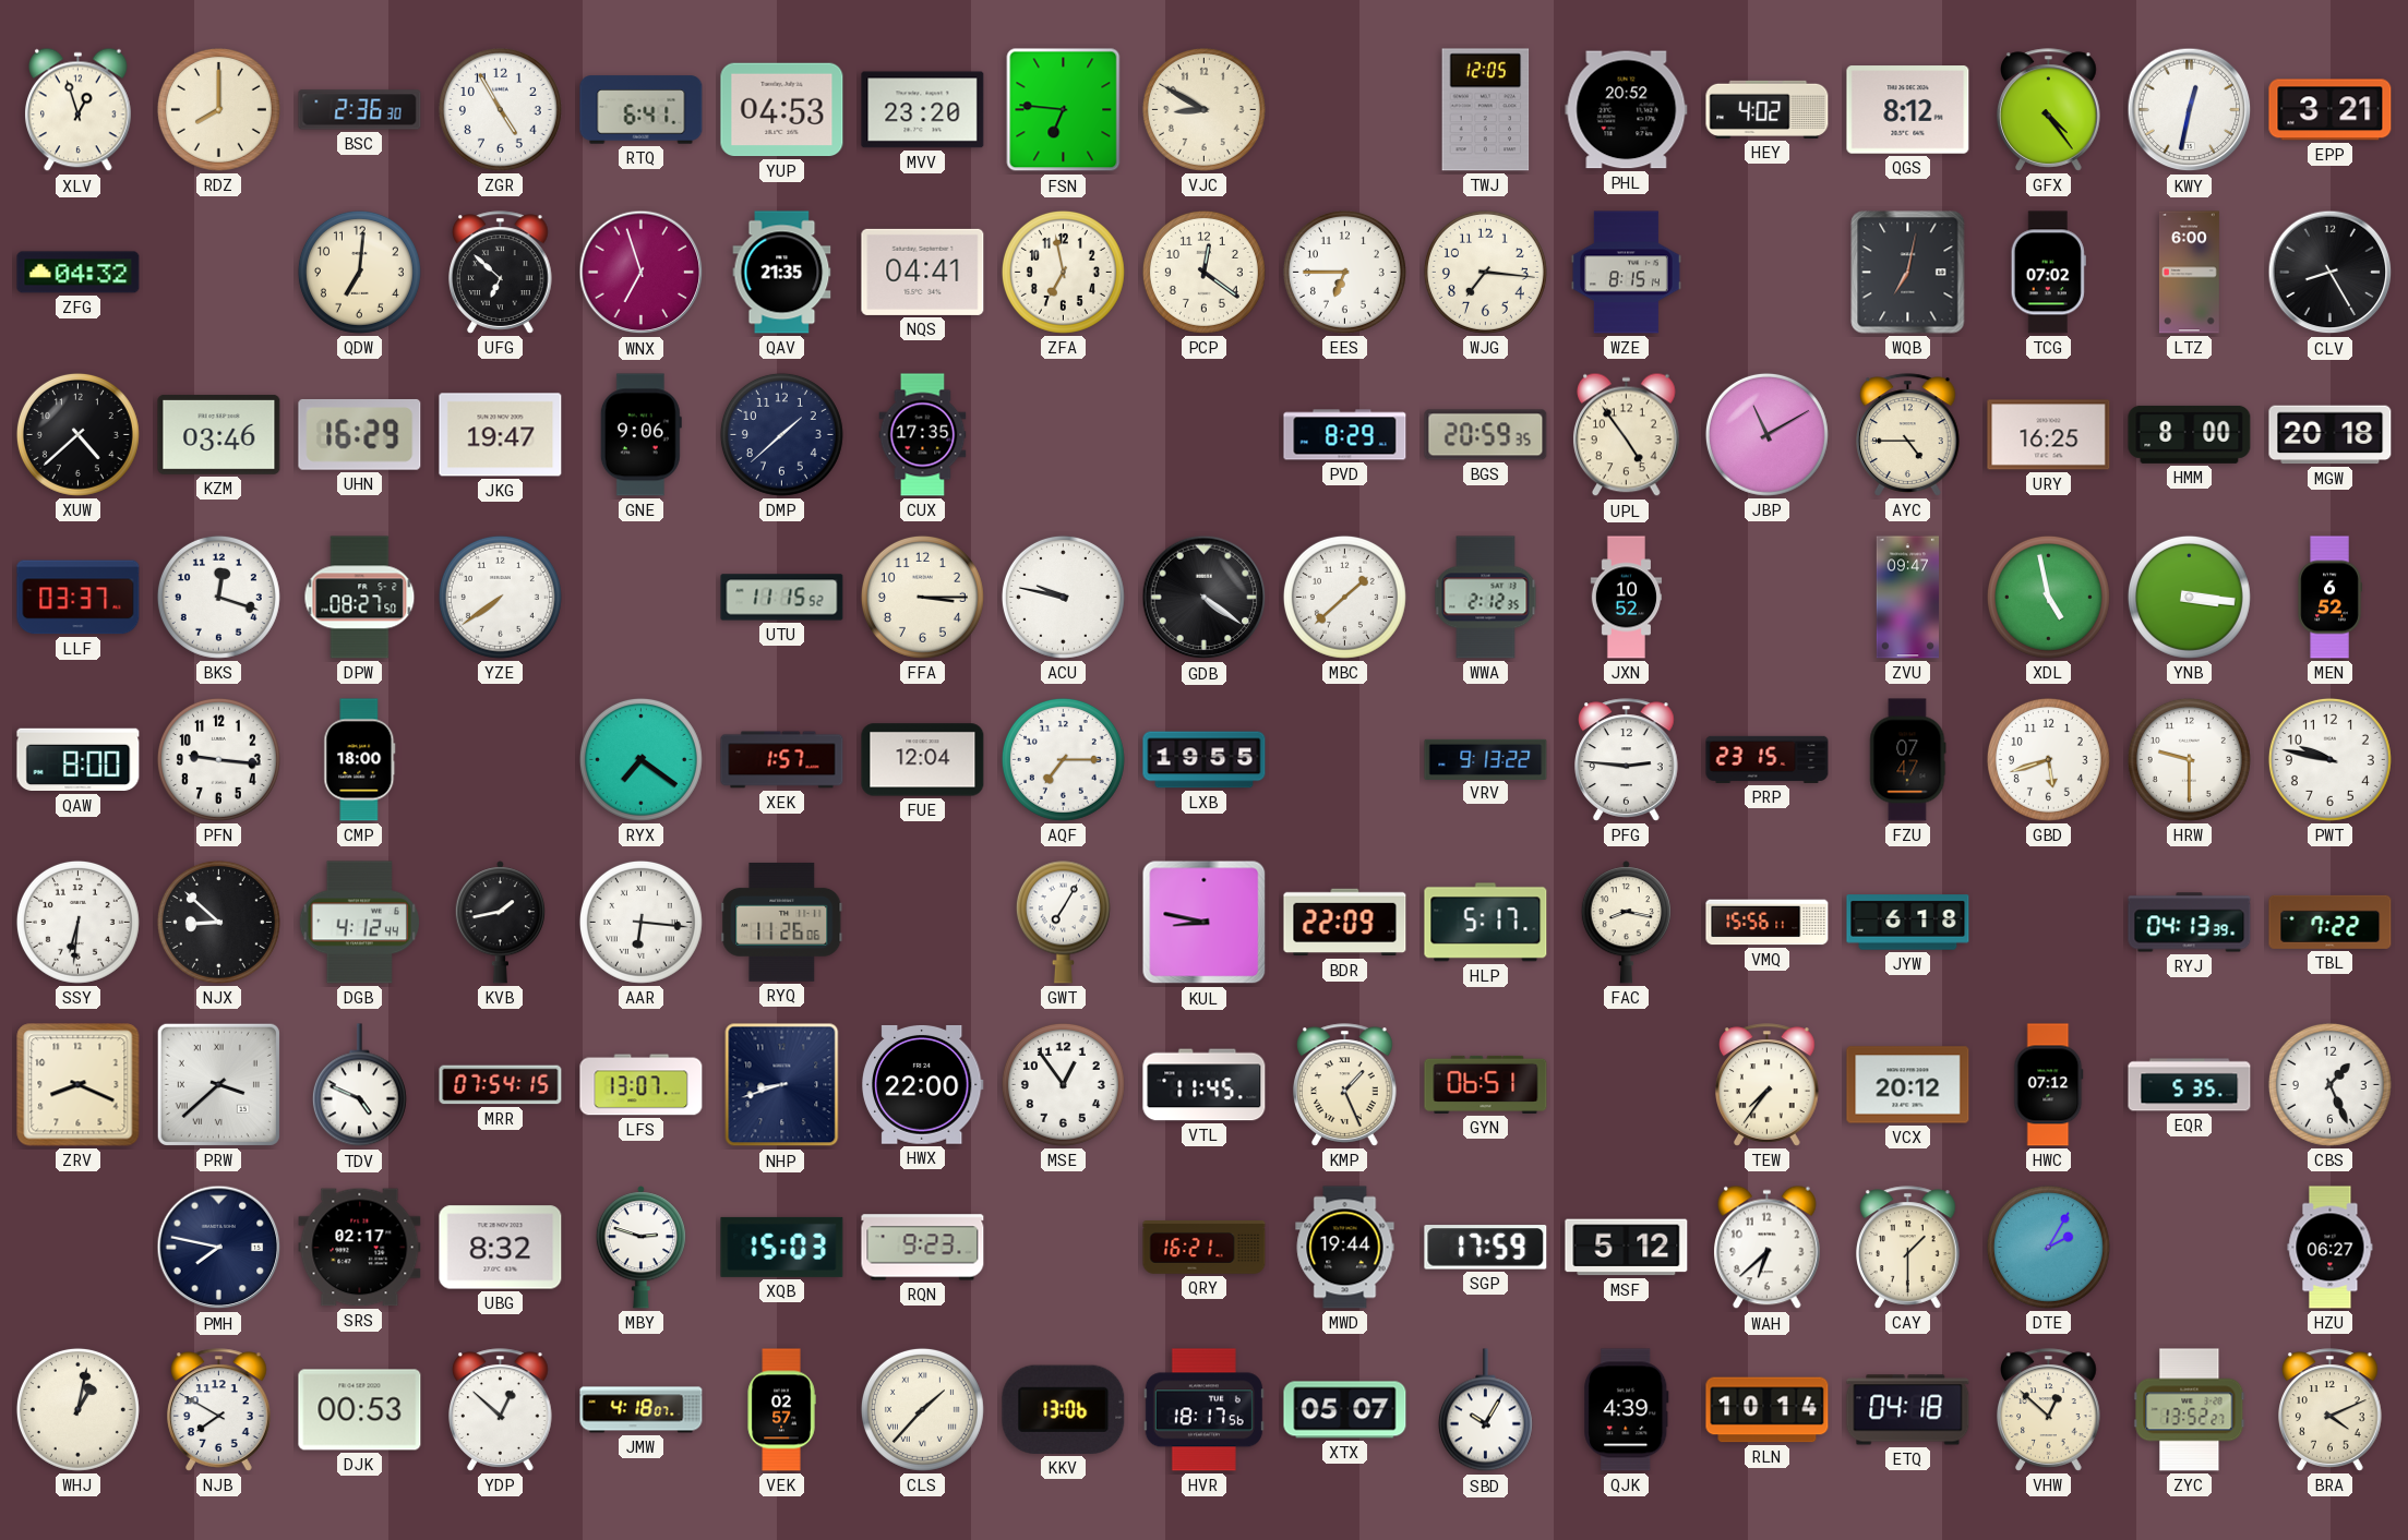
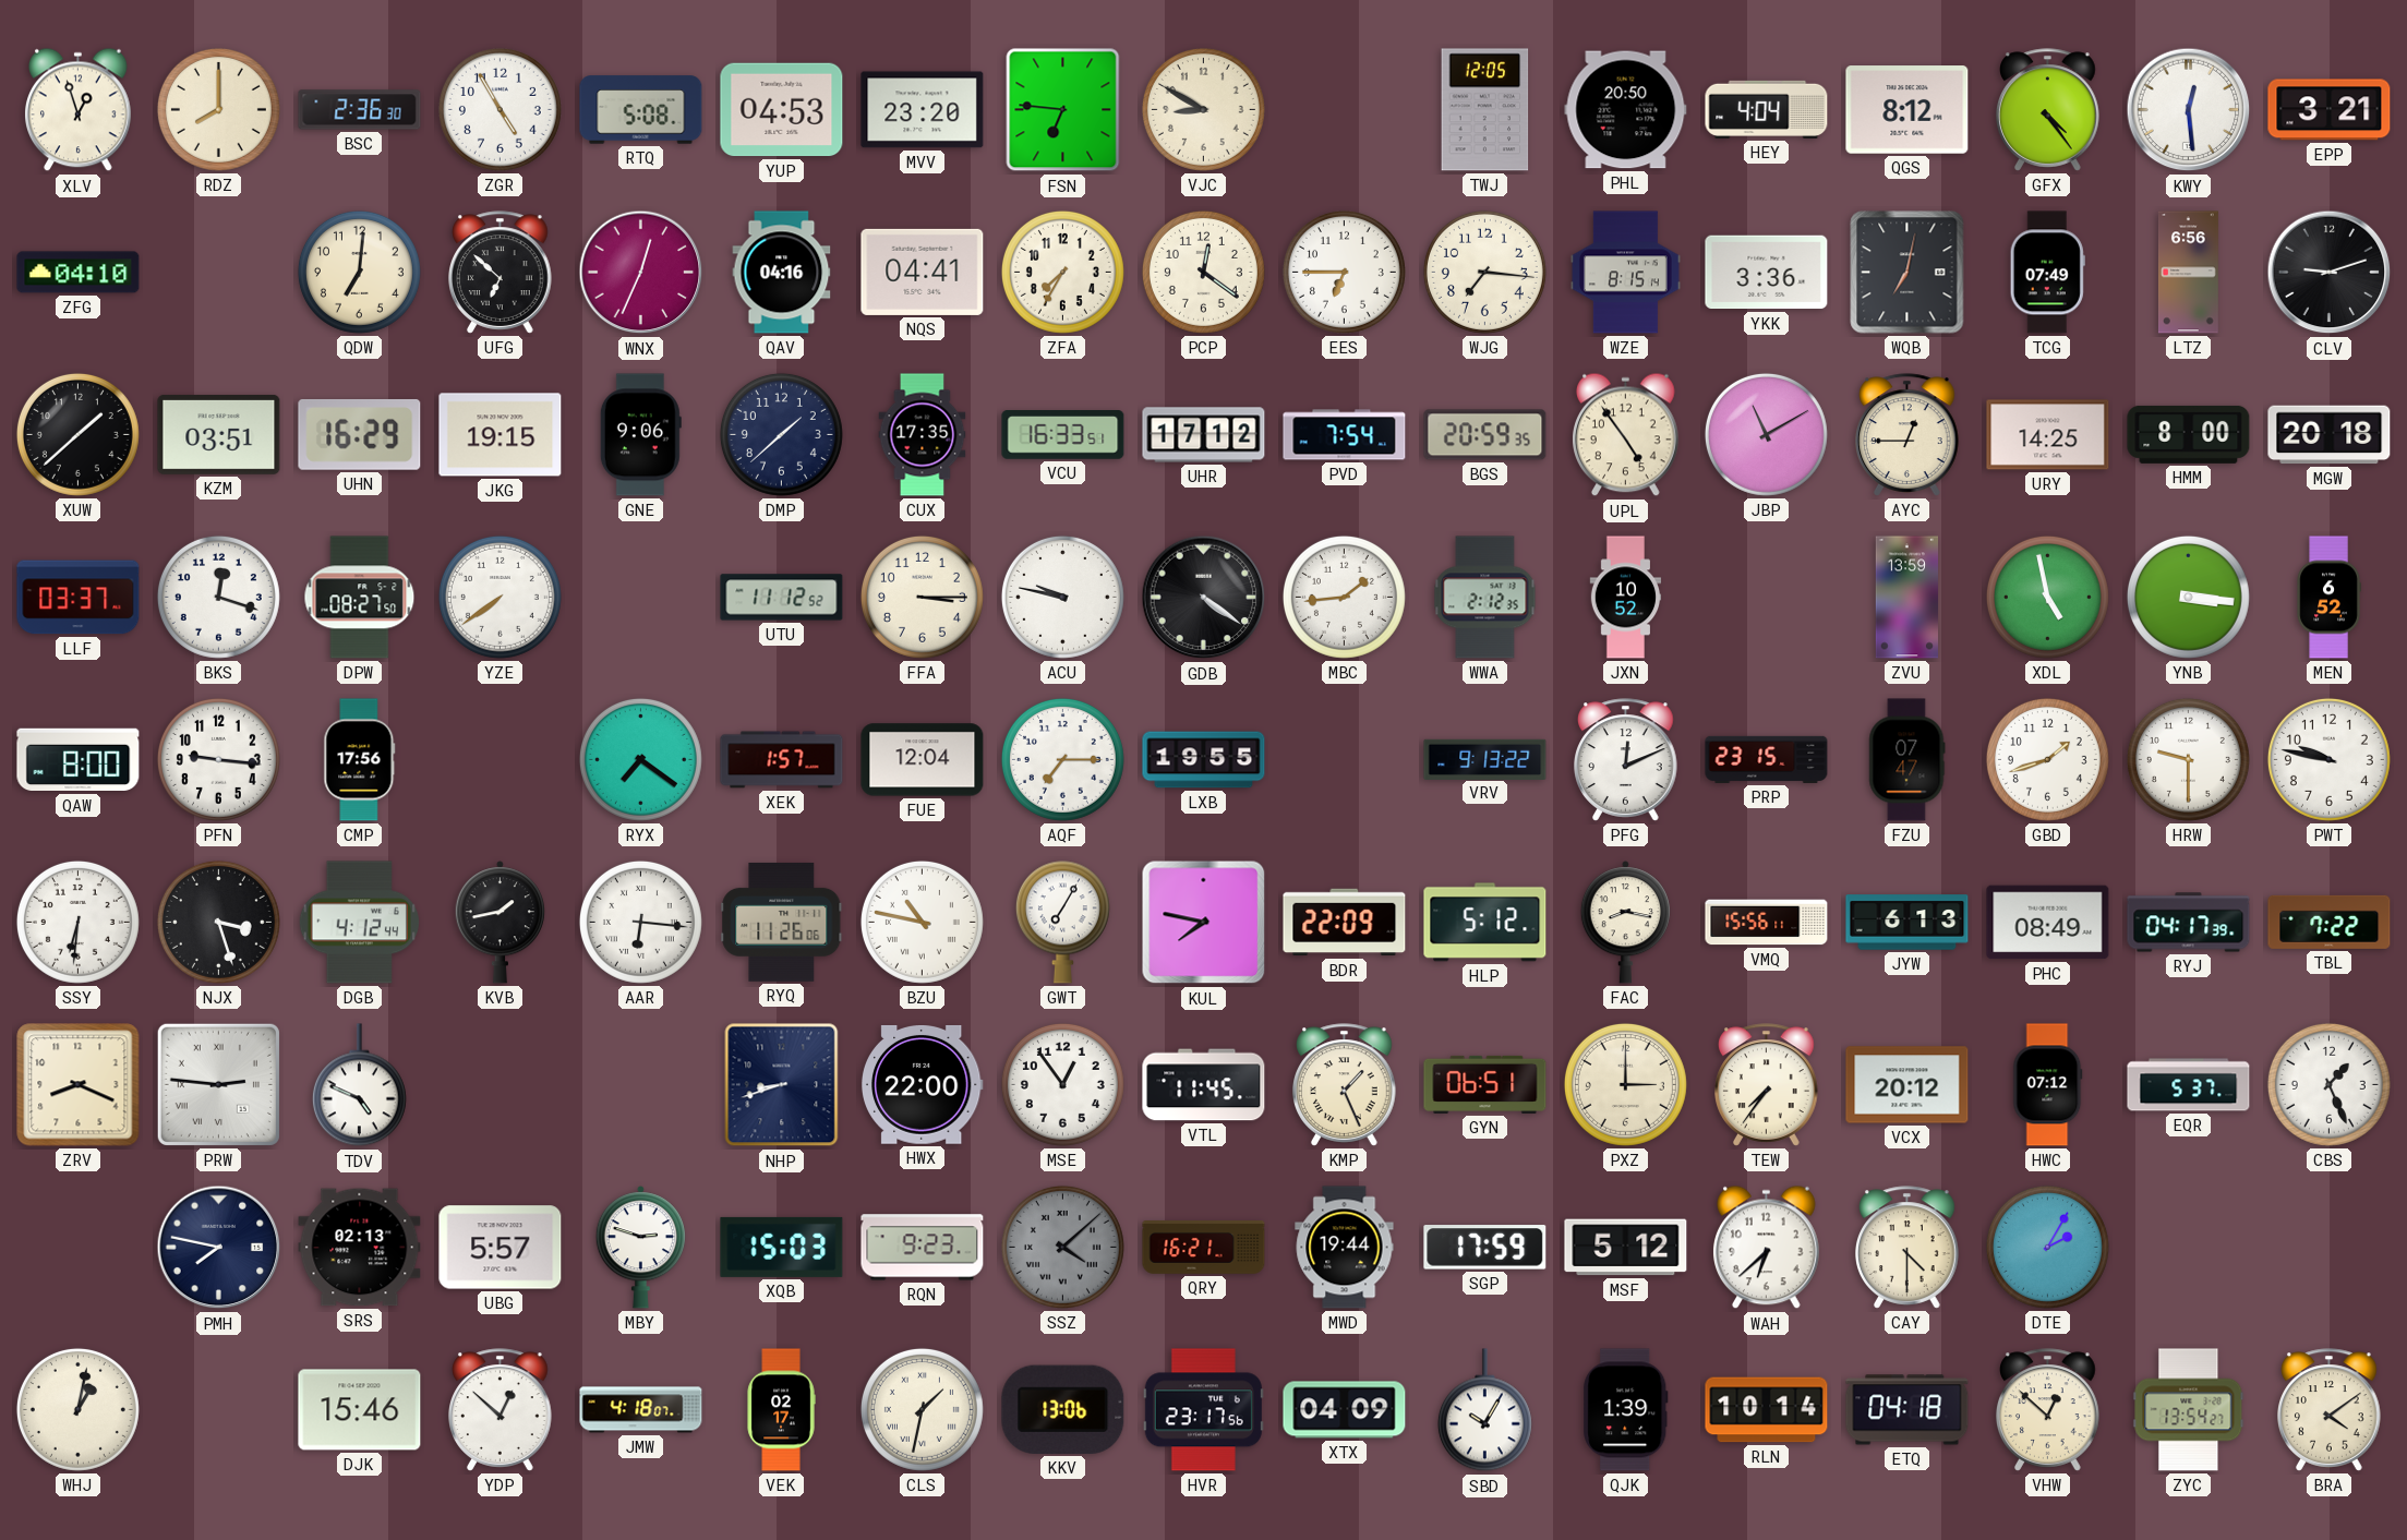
RTQ: 6:41 -> 5:08 (641, 110)
PHL: 20:52 -> 20:50 (1626, 110)
HEY: 4:02 -> 4:04 (1767, 109)
KWY: 12:32 -> 12:29 (2189, 110)
ZFG: 04:32 -> 04:10 (79, 273)
WNX: 6:57 -> 12:34 (641, 273)
QAV: 21:35 -> 04:16 (782, 273)
ZFA: 6:58 -> 7:35 (1062, 272)
YKK: none -> 3:36 (1767, 273)
TCG: 07:02 -> 07:49 (2047, 273)
LTZ: 6:00 -> 6:56 (2188, 273)
CLV: 8:25 -> 9:12 (2330, 273)
XUW: 4:38 -> 1:38 (77, 434)
KZM: 03:46 -> 03:51 (219, 434)
JKG: 19:47 -> 19:15 (501, 435)
VCU: none -> 16:33 (1063, 435)
UHR: none -> 17:12 (1204, 435)
PVD: 8:29 -> 7:54 (1345, 435)
AYC: 4:45 -> 12:45 (1907, 435)
URY: 16:25 -> 14:25 (2048, 435)
UTU: 11:15 -> 11:12 (782, 598)
MBC: 1:38 -> 1:44 (1344, 597)
ZVU: 09:47 -> 13:59 (1906, 598)
CMP: 18:00 -> 17:56 (360, 760)
PFG: 2:46 -> 12:11 (1626, 760)
GBD: 5:42 -> 1:42 (2047, 759)
NJX: 8:52 -> 3:27 (218, 922)
BZU: none -> 10:47 (922, 922)
KUL: 8:47 -> 7:47 (1204, 923)
HLP: 5:17 -> 5:12 (1485, 923)
JYW: 6:18 -> 6:13 (1907, 923)
PHC: none -> 08:49 (2048, 923)
RYJ: 04:13 -> 04:17 (2189, 923)
PRW: 3:38 -> 2:46 (218, 1084)
MRR: 07:54 -> none (501, 1085)
LFS: 13:07 -> none (642, 1085)
PXZ: none -> 3:00 (1625, 1084)
EQR: 5:35 -> 5:37 (2189, 1085)
SRS: 02:17 -> 02:13 (360, 1248)
UBG: 8:32 -> 5:57 (501, 1248)
SSZ: none -> 4:08 (1062, 1247)
CAY: 1:30 -> 4:30 (1907, 1248)
HZU: 06:27 -> none (2331, 1248)
NJB: 7:50 -> none (219, 1410)
DJK: 00:53 -> 15:46 (360, 1410)
VEK: 02:57 -> 02:17 (781, 1410)
CLS: 1:37 -> 1:32 (922, 1409)
HVR: 18:17 -> 23:17 (1203, 1410)
XTX: 05:07 -> 04:09 (1345, 1410)
QJK: 4:39 -> 1:39 (1626, 1410)
ZYC: 13:52 -> 13:54 (2189, 1410)
BRA: 4:11 -> 4:09 (2330, 1410)
